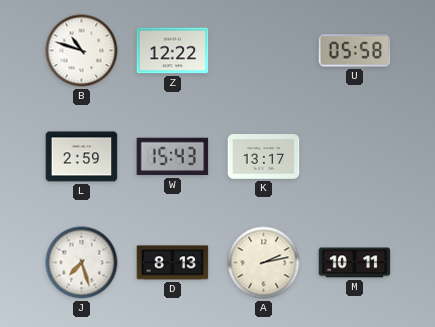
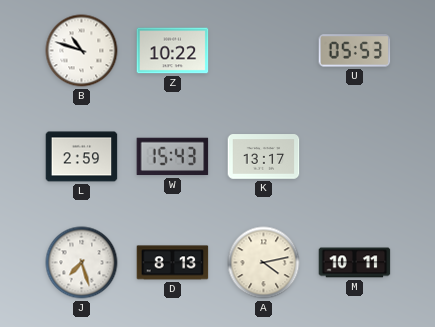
Z: 12:22 -> 10:22 (173, 51)
U: 05:58 -> 05:53 (355, 51)
A: 2:13 -> 4:13 (264, 263)
